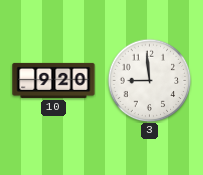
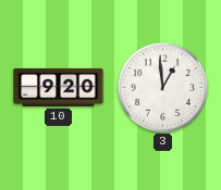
3: 8:59 -> 12:59 (162, 87)
